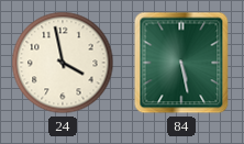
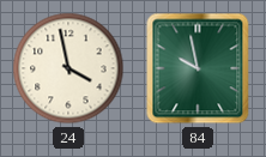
84: 5:28 -> 9:58 (198, 68)
